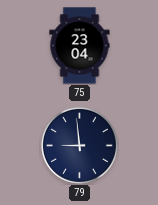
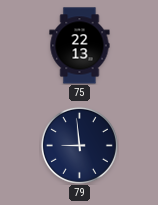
75: 23:04 -> 22:13 (80, 46)
